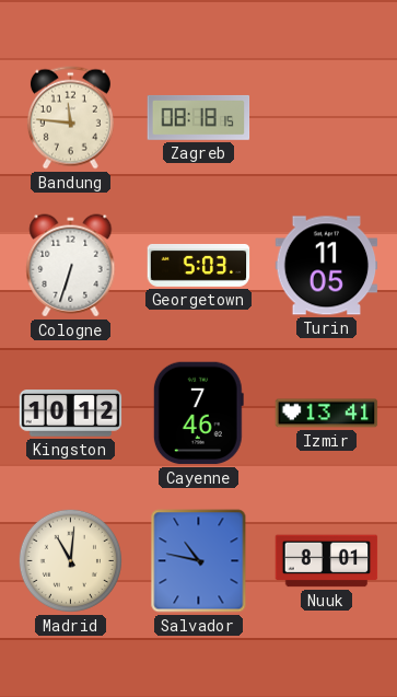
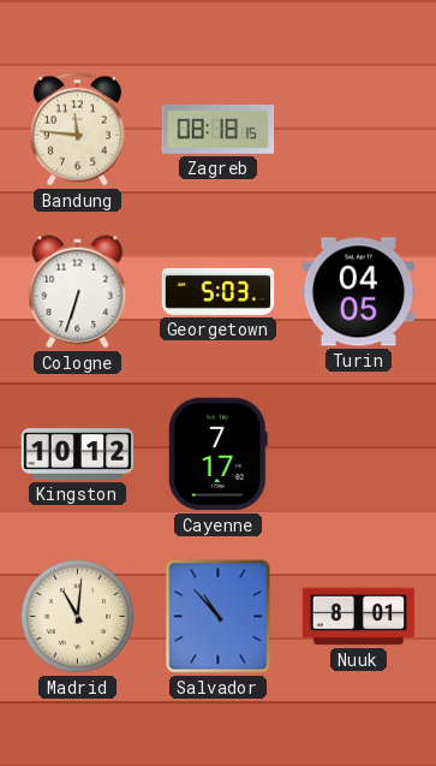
Turin: 11:05 -> 04:05 (359, 292)
Cayenne: 7:46 -> 7:17 (217, 455)
Izmir: 13:41 -> none (327, 414)
Salvador: 10:47 -> 10:53 (219, 617)
